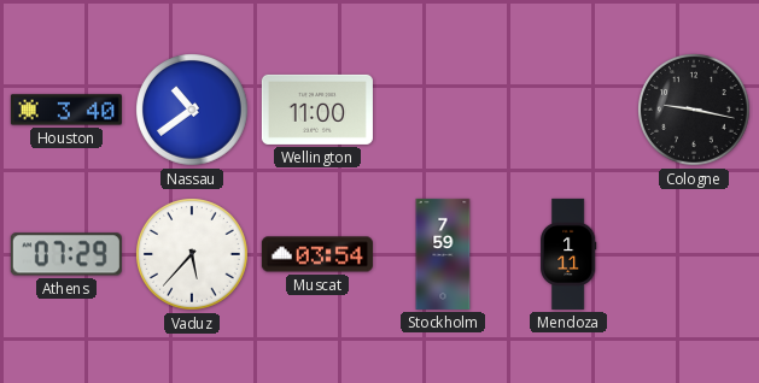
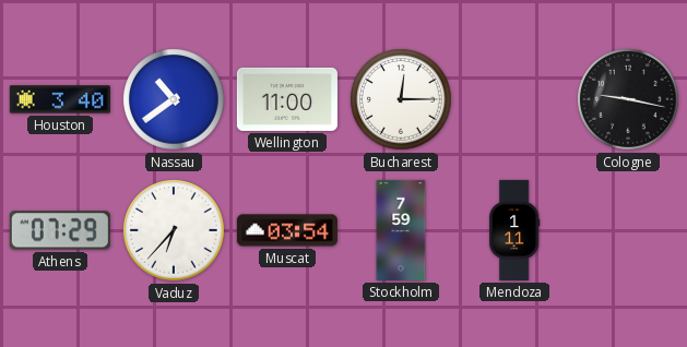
Bucharest: none -> 12:15 (402, 100)
Vaduz: 5:37 -> 6:37 (175, 231)
